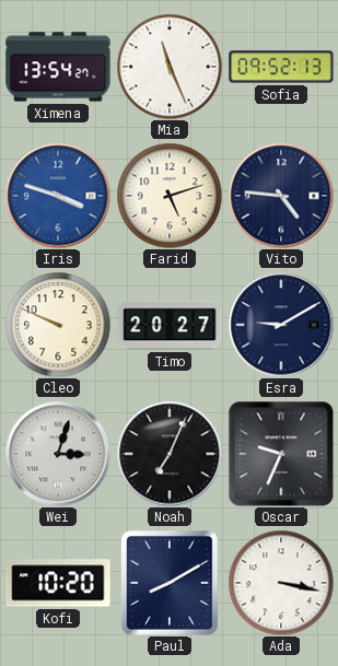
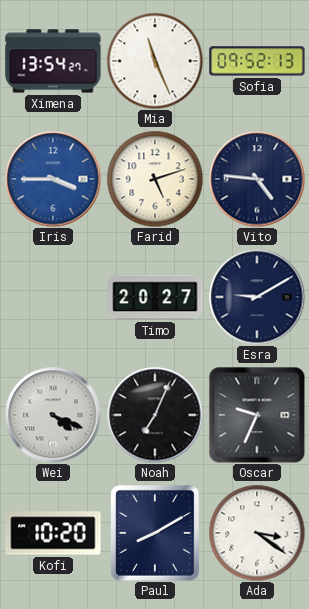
Iris: 3:48 -> 3:45 (53, 179)
Cleo: 9:49 -> none (58, 325)
Wei: 3:03 -> 4:19 (53, 415)
Ada: 3:17 -> 3:21 (257, 533)
